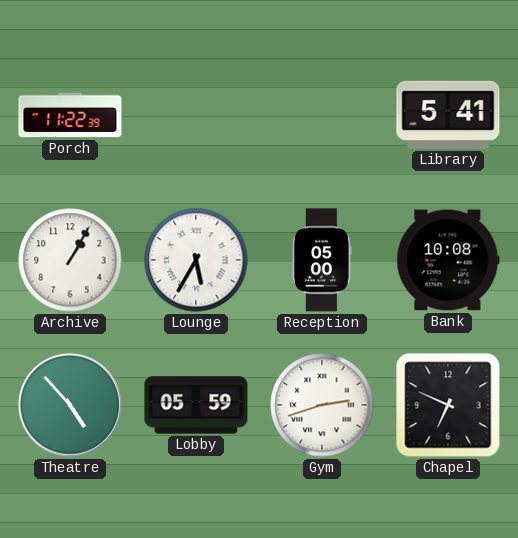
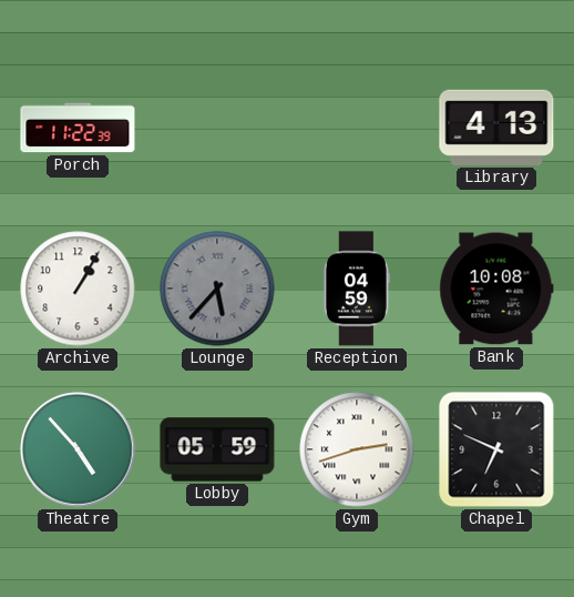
Library: 5:41 -> 4:13 (496, 128)
Lounge: 5:35 -> 5:37 (217, 289)
Lounge dial: white -> grey (217, 289)
Reception: 05:00 -> 04:59 (357, 289)
